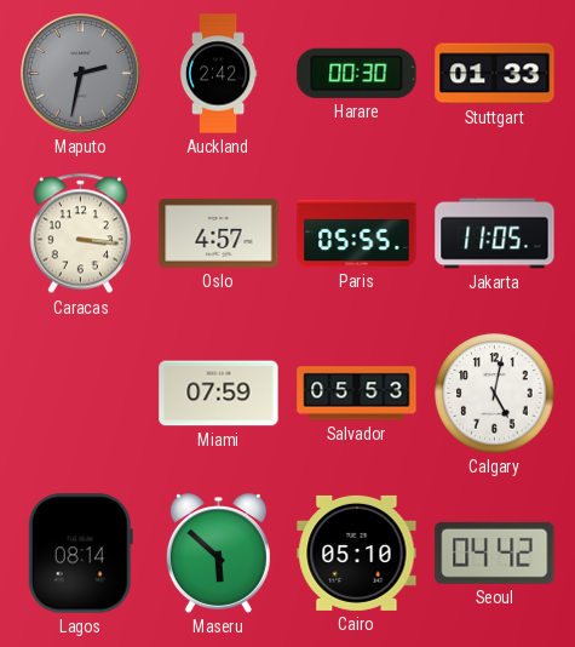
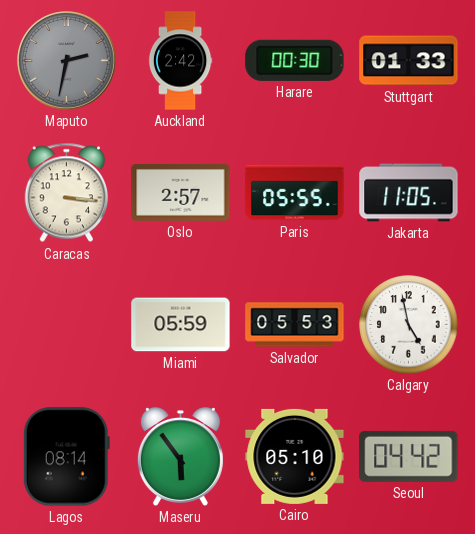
Oslo: 4:57 -> 2:57 (181, 192)
Miami: 07:59 -> 05:59 (181, 325)
Calgary: 5:02 -> 4:58 (409, 325)
Maseru: 5:52 -> 5:54 (180, 457)
